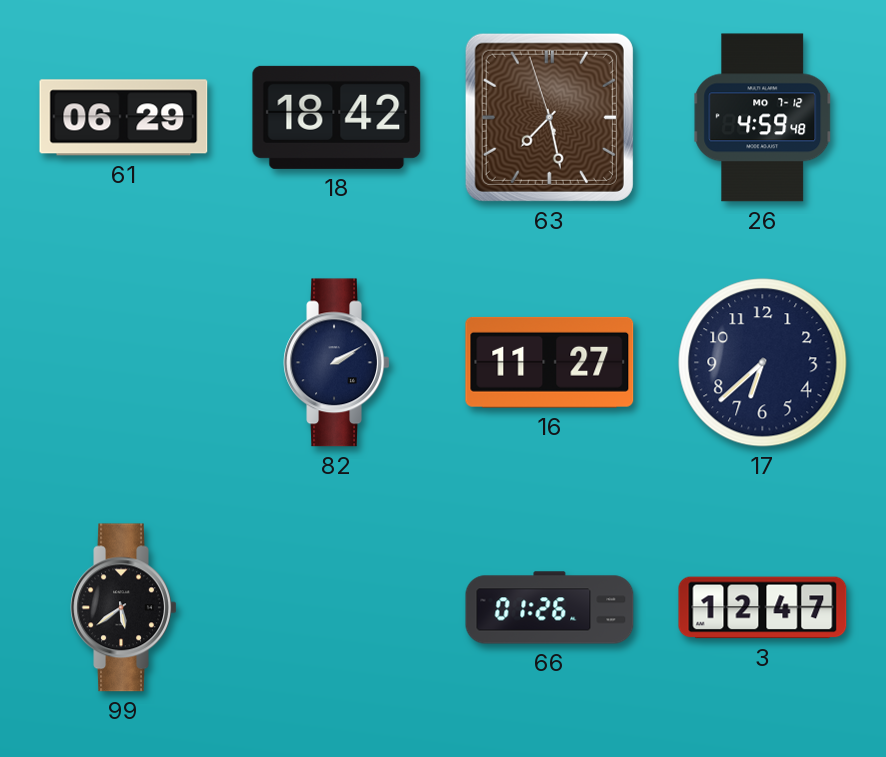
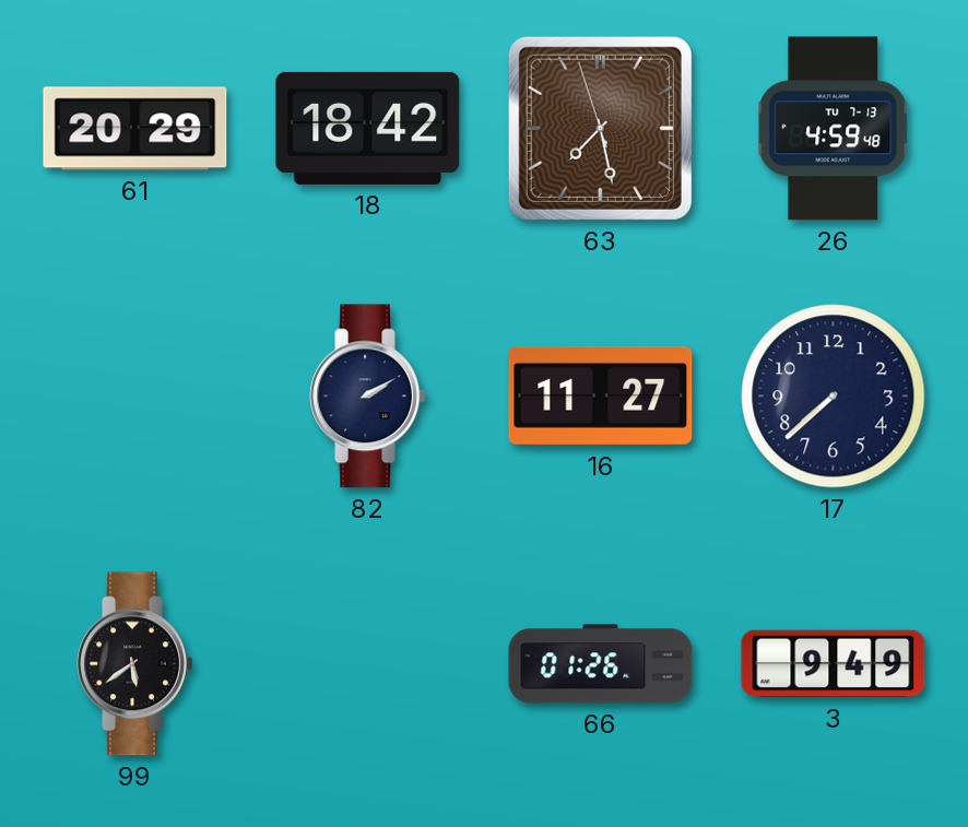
61: 06:29 -> 20:29 (135, 129)
26 date: MO 7-12 -> TU 7-13 (834, 129)
17: 6:38 -> 7:38 (834, 397)
3: 12:47 -> 9:49 (834, 664)
